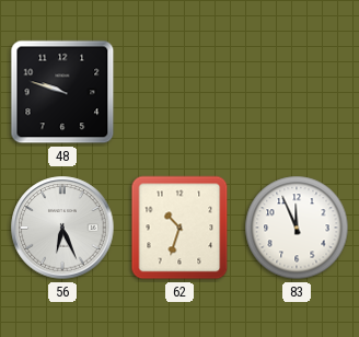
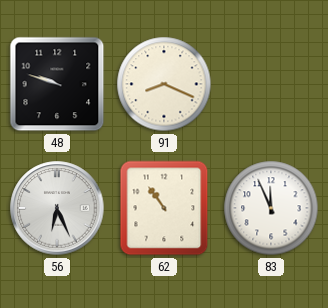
91: none -> 8:19 (164, 84)
62: 10:33 -> 10:54 (164, 208)
